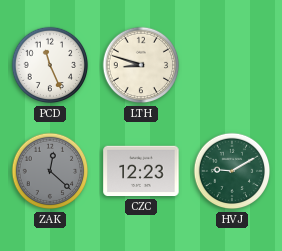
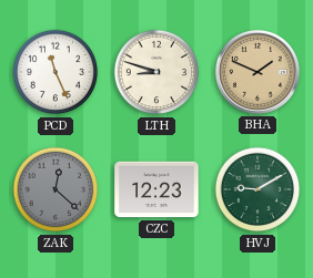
BHA: none -> 1:49 (258, 72)
